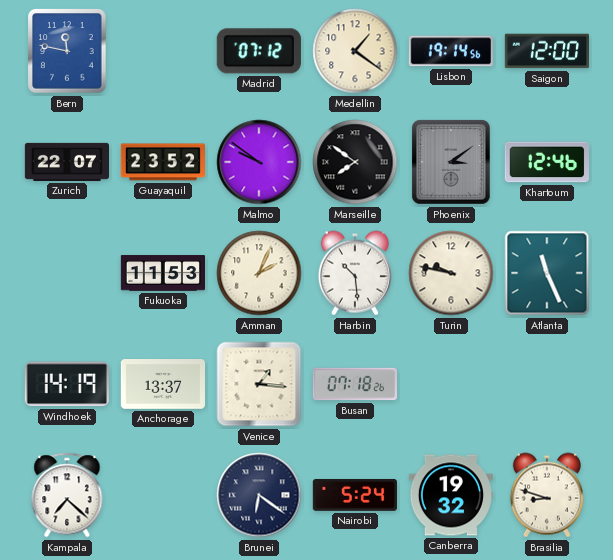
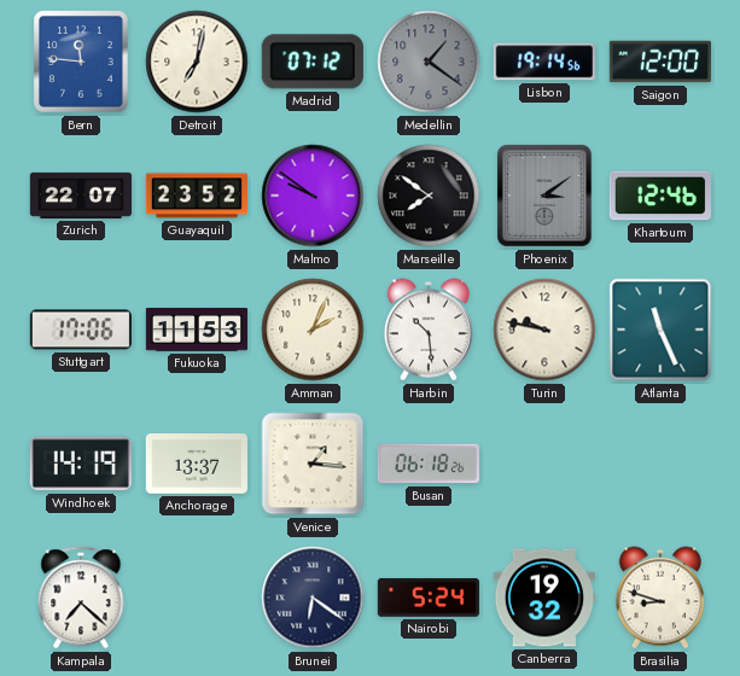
Bern: 11:47 -> 11:46 (81, 62)
Detroit: none -> 7:02 (197, 62)
Medellin dial: cream -> grey (429, 62)
Stuttgart: none -> 17:06 (80, 330)
Busan: 07:18 -> 06:18 (427, 464)
